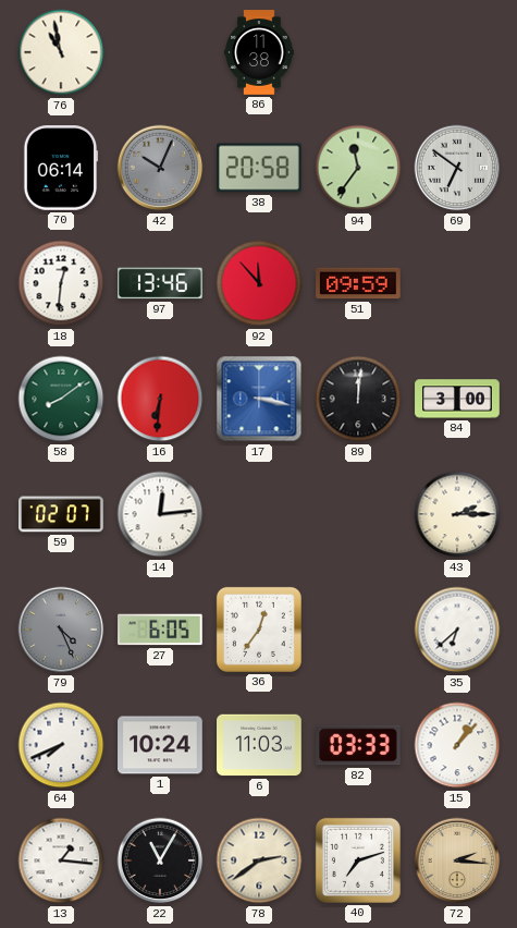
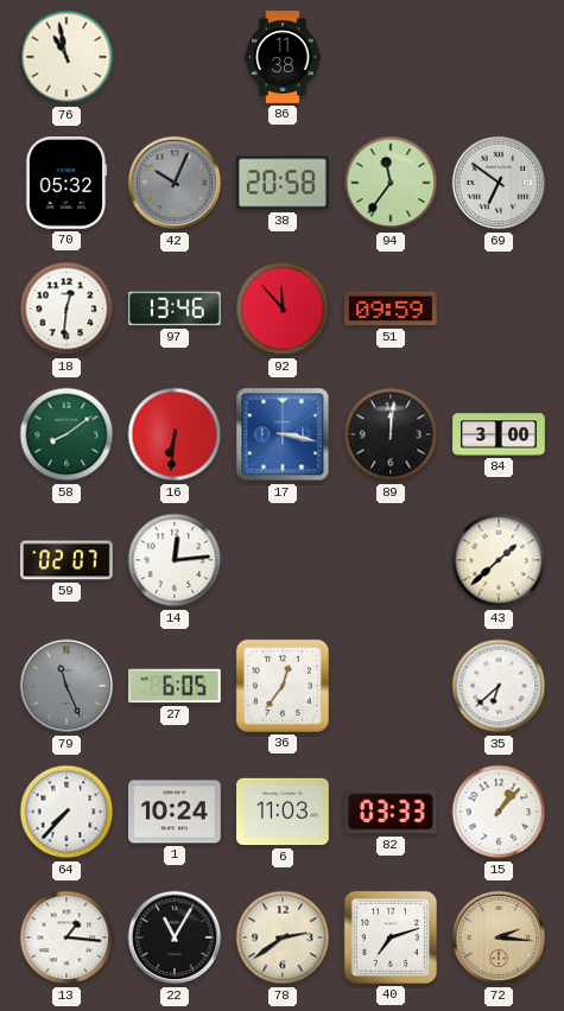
70: 06:14 -> 05:32 (66, 183)
43: 2:15 -> 1:38 (499, 560)
79: 4:26 -> 11:26 (66, 686)
64: 7:41 -> 7:37 (66, 812)
